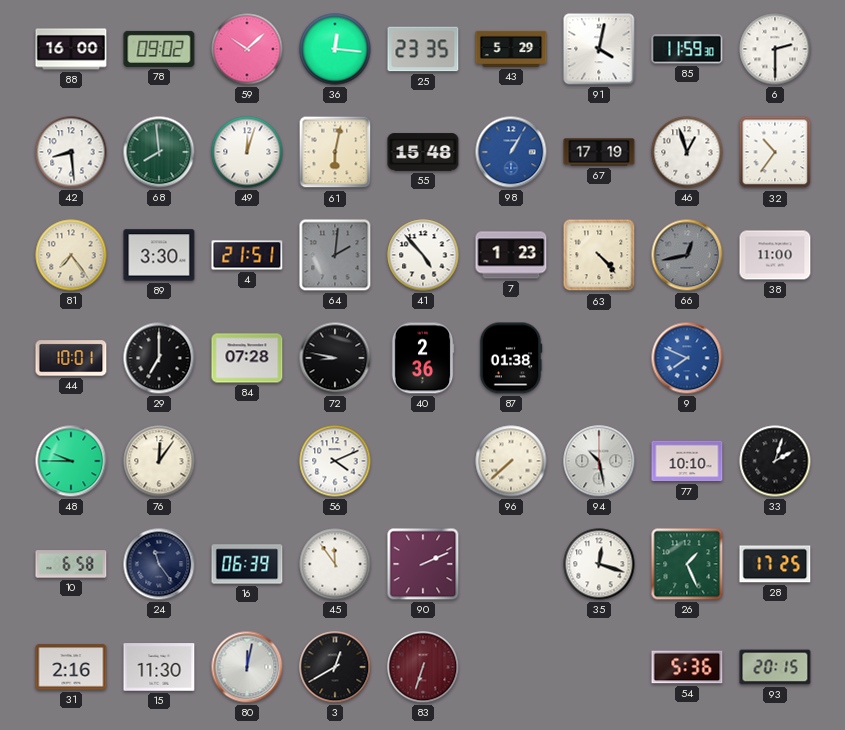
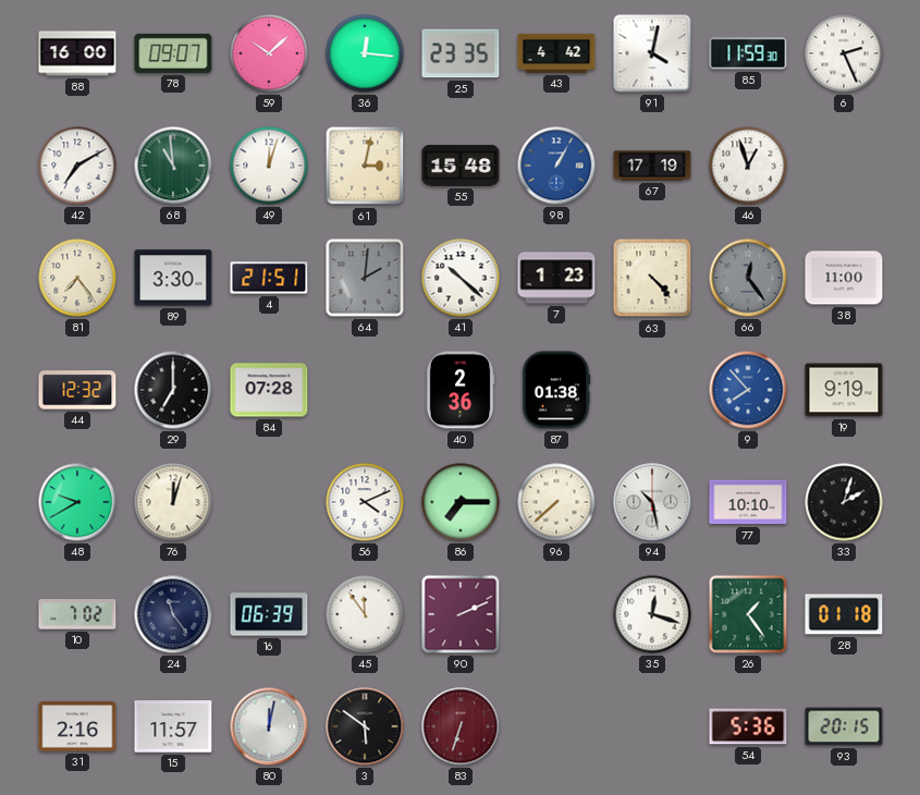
78: 09:02 -> 09:07 (173, 53)
43: 5:29 -> 4:42 (556, 53)
6: 2:30 -> 2:26 (844, 53)
42: 8:29 -> 7:10 (77, 166)
68: 7:59 -> 10:59 (173, 166)
61: 6:02 -> 3:02 (365, 166)
32: 10:36 -> none (775, 152)
41: 4:53 -> 10:22 (461, 278)
66: 12:43 -> 12:24 (748, 278)
44: 10:01 -> 12:32 (77, 390)
72: 8:47 -> none (335, 358)
9: 7:49 -> 7:53 (748, 390)
19: none -> 9:19 (844, 390)
48: 9:45 -> 9:40 (77, 502)
76: 12:06 -> 12:03 (173, 502)
86: none -> 7:15 (461, 502)
10: 6:58 -> 7:02 (77, 614)
26: 1:26 -> 1:24 (748, 614)
28: 17:25 -> 01:18 (844, 614)
15: 11:30 -> 11:57 (173, 726)
3: 12:40 -> 5:51 (365, 726)
